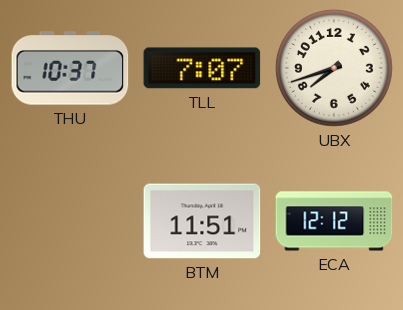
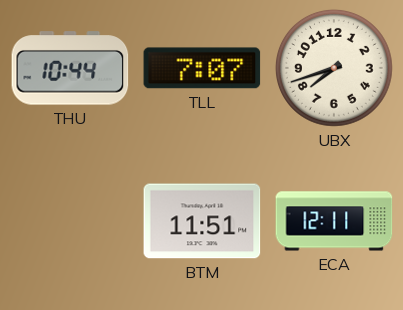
THU: 10:37 -> 10:44 (70, 68)
ECA: 12:12 -> 12:11 (334, 221)
